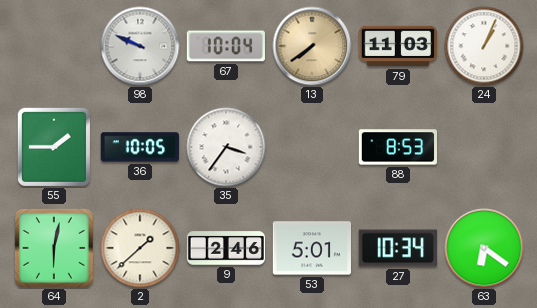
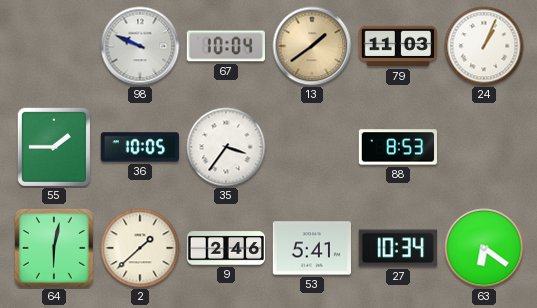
13: 7:39 -> 1:39 (312, 46)
53: 5:01 -> 5:41 (311, 248)
